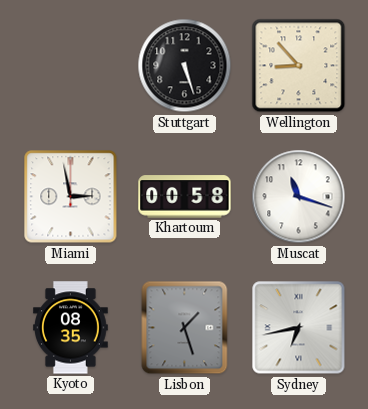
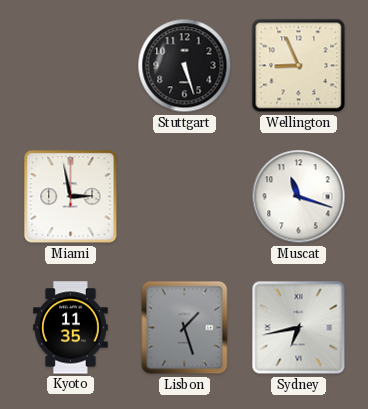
Wellington: 8:53 -> 8:56 (299, 66)
Khartoum: 00:58 -> none (185, 197)
Kyoto: 08:35 -> 11:35 (71, 328)
